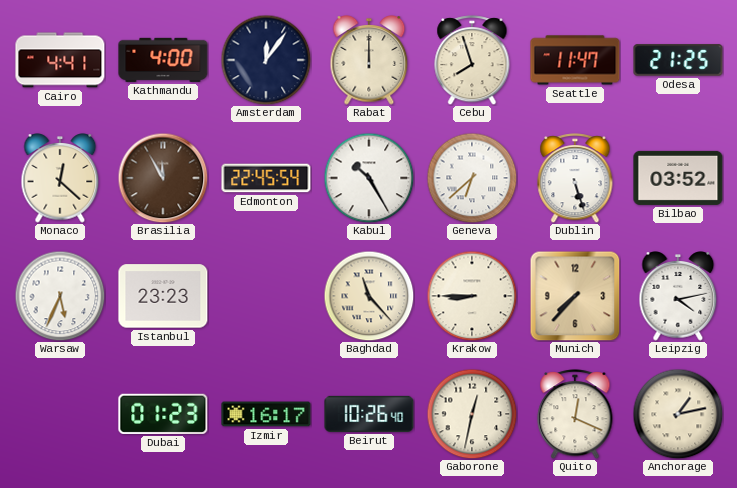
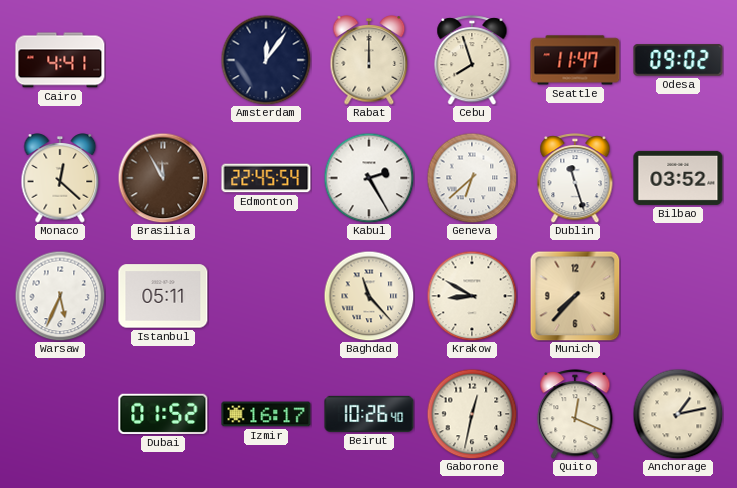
Kathmandu: 4:00 -> none (163, 60)
Odesa: 21:25 -> 09:02 (678, 60)
Kabul: 10:25 -> 2:25 (369, 178)
Dublin: 5:27 -> 11:27 (575, 178)
Istanbul: 23:23 -> 05:11 (163, 296)
Krakow: 8:45 -> 8:50 (472, 296)
Leipzig: 4:13 -> none (678, 296)
Dubai: 01:23 -> 01:52 (163, 414)
